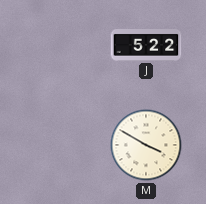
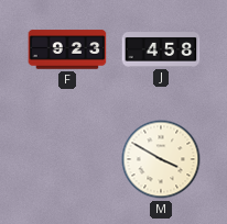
F: none -> 9:23 (67, 49)
J: 5:22 -> 4:58 (161, 51)
